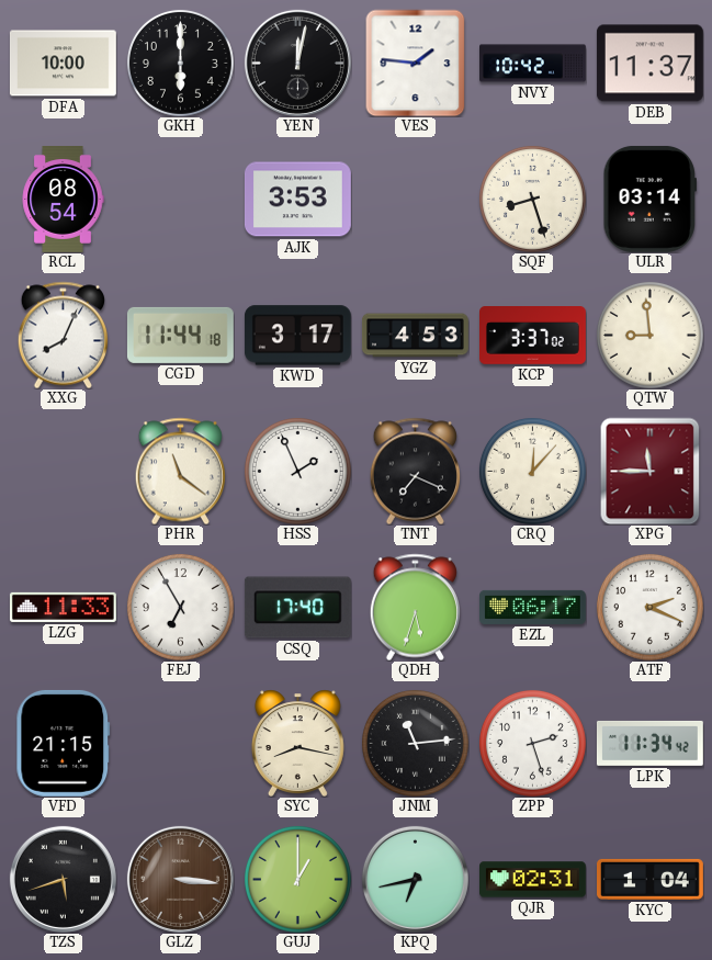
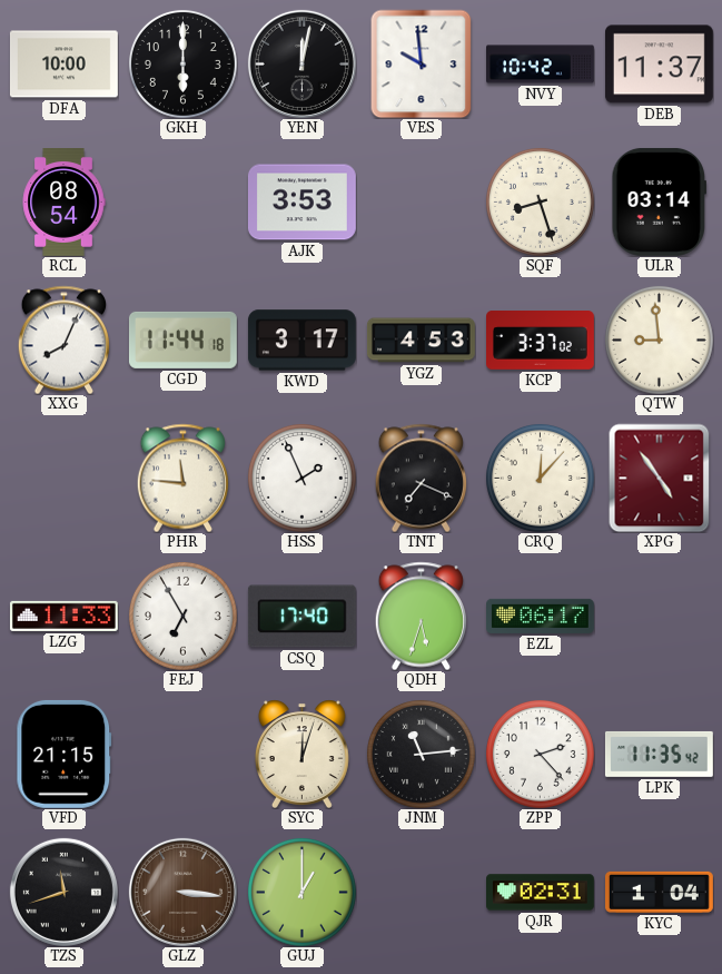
VES: 1:46 -> 9:59 (422, 63)
PHR: 11:21 -> 11:46 (182, 478)
XPG: 11:45 -> 4:54 (660, 478)
ATF: 2:19 -> none (649, 607)
SYC: 8:17 -> 12:03 (301, 754)
ZPP: 2:27 -> 2:23 (540, 754)
LPK: 11:34 -> 11:35 (659, 754)
TZS: 5:42 -> 11:42 (63, 892)
KPQ: 6:43 -> none (415, 879)
